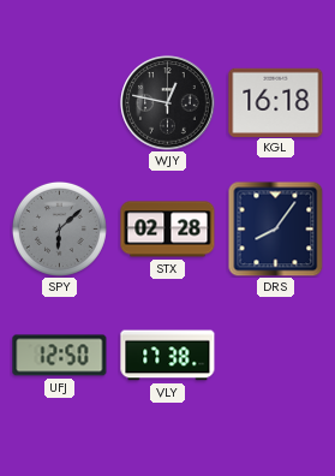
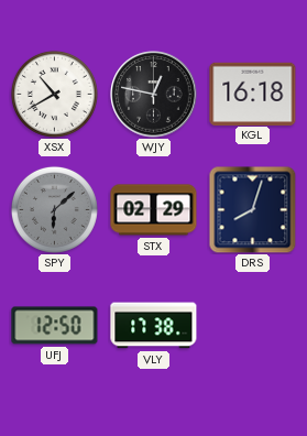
XSX: none -> 10:40 (54, 94)
STX: 02:28 -> 02:29 (154, 210)
DRS: 8:06 -> 8:03 (252, 209)
